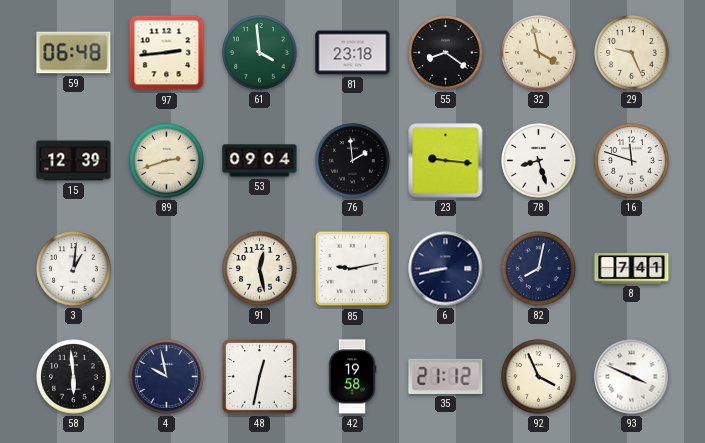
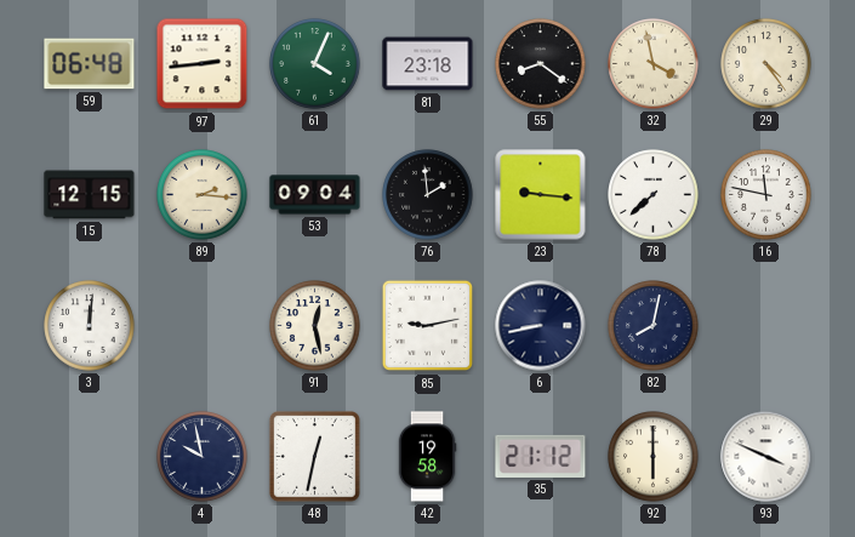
61: 3:59 -> 4:04 (315, 64)
29: 9:26 -> 4:24 (766, 64)
15: 12:39 -> 12:15 (90, 195)
89: 2:42 -> 2:16 (203, 195)
78: 8:27 -> 7:38 (654, 195)
16: 11:48 -> 11:47 (766, 195)
3: 1:01 -> 12:01 (90, 326)
8: 7:41 -> none (632, 269)
58: 5:59 -> none (74, 377)
92: 3:56 -> 6:00 (654, 457)
